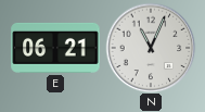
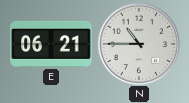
N: 11:04 -> 10:45 (139, 44)
